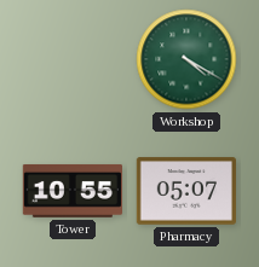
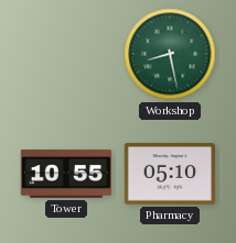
Workshop: 4:20 -> 8:28 (170, 54)
Pharmacy: 05:07 -> 05:10 (169, 174)
